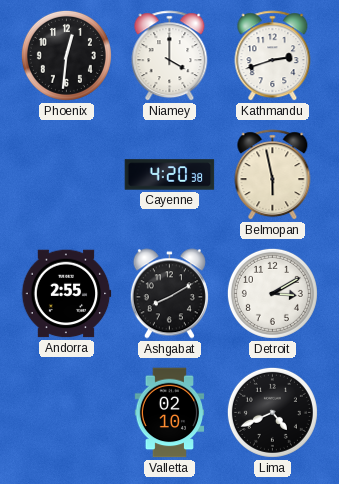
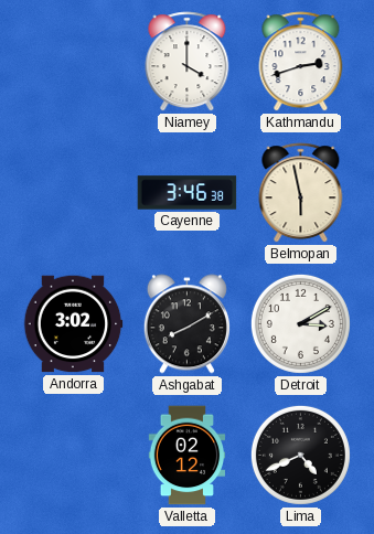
Phoenix: 12:31 -> none (66, 55)
Cayenne: 4:20 -> 3:46 (188, 193)
Andorra: 2:55 -> 3:02 (73, 324)
Valletta: 02:10 -> 02:12 (188, 456)
